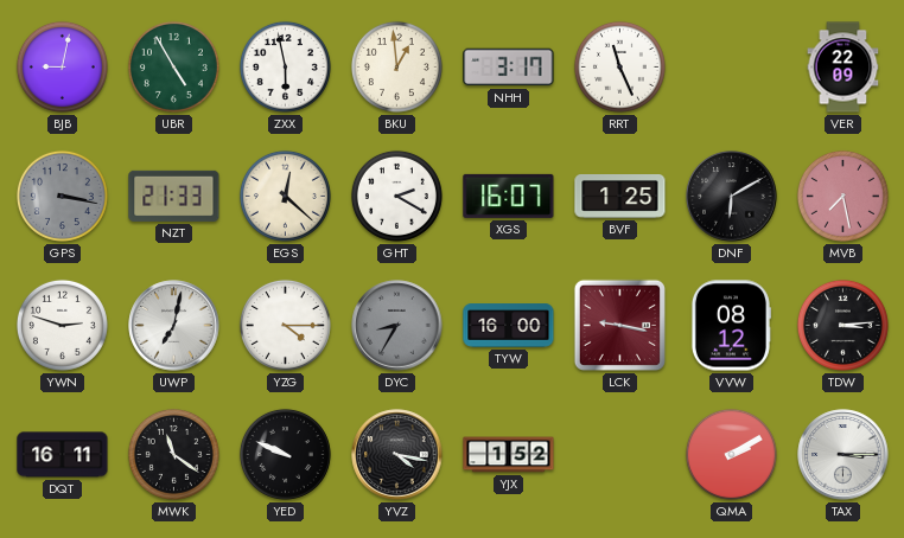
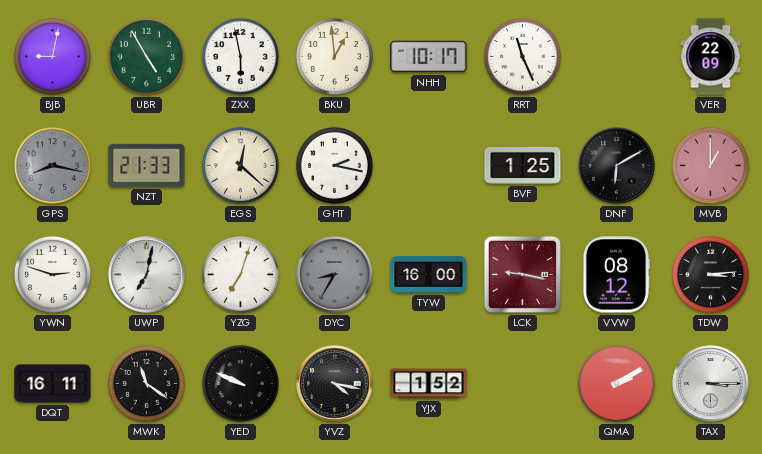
NHH: 3:17 -> 10:17 (429, 57)
GPS: 3:17 -> 8:17 (52, 165)
GHT: 2:20 -> 2:17 (334, 165)
XGS: 16:07 -> none (509, 196)
MVB: 7:28 -> 1:00 (710, 165)
YZG: 4:15 -> 7:03 (240, 274)
